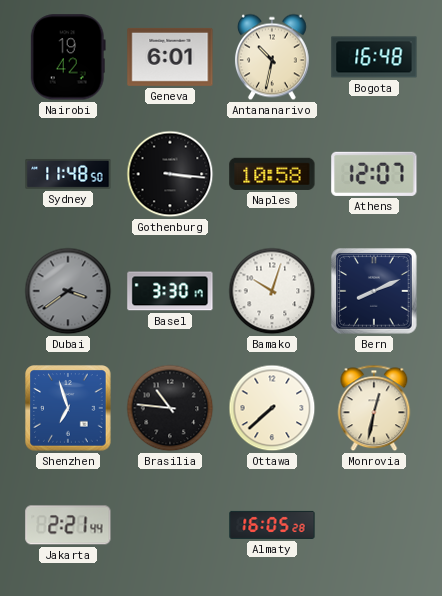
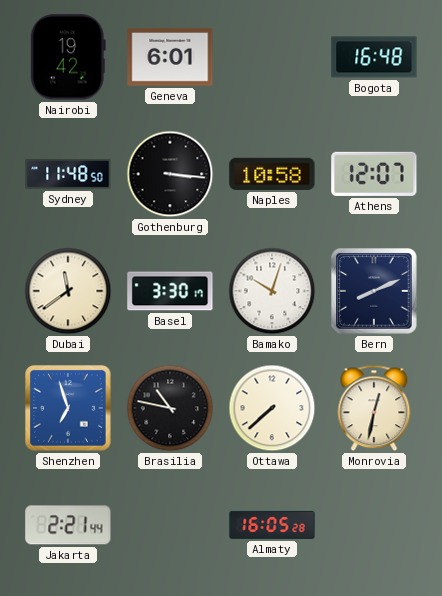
Antananarivo: 10:32 -> none (272, 57)
Dubai: 3:39 -> 11:39 (68, 291)
Dubai dial: grey -> cream (68, 291)
Brasilia: 10:46 -> 10:47 (170, 408)
